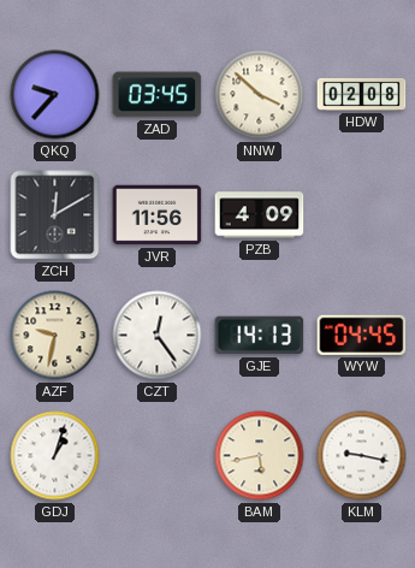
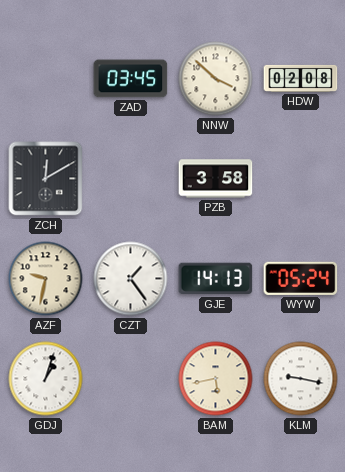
QKQ: 9:37 -> none (55, 95)
JVR: 11:56 -> none (158, 215)
PZB: 4:09 -> 3:58 (216, 179)
CZT: 12:24 -> 1:24 (131, 279)
WYW: 04:45 -> 05:24 (301, 278)
